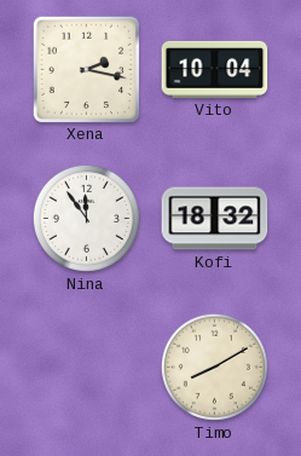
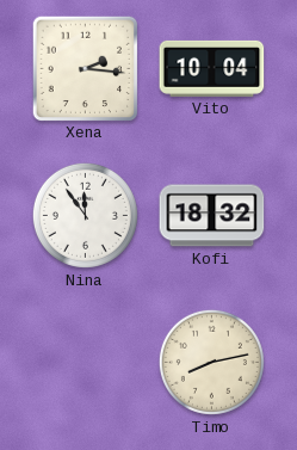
Xena: 2:17 -> 2:16 (85, 68)
Timo: 8:10 -> 8:13 (211, 362)
